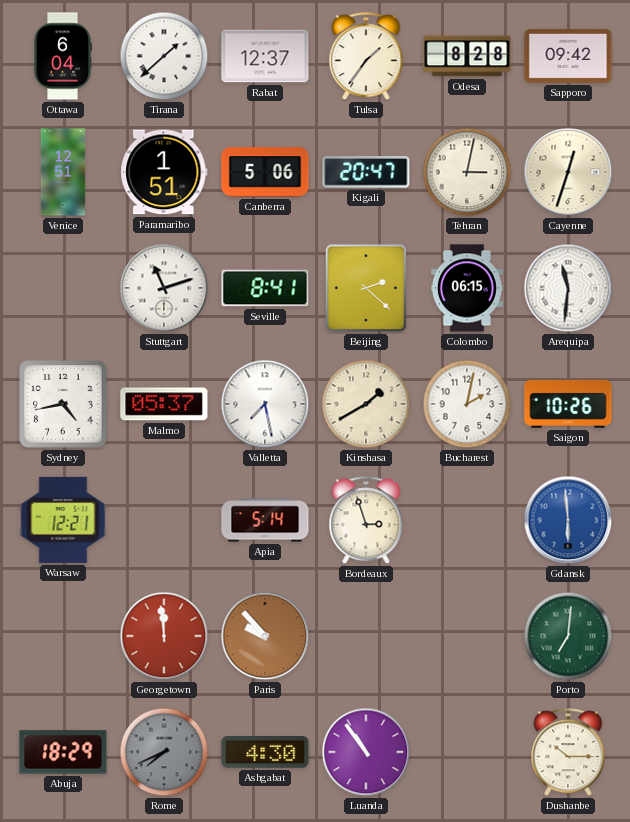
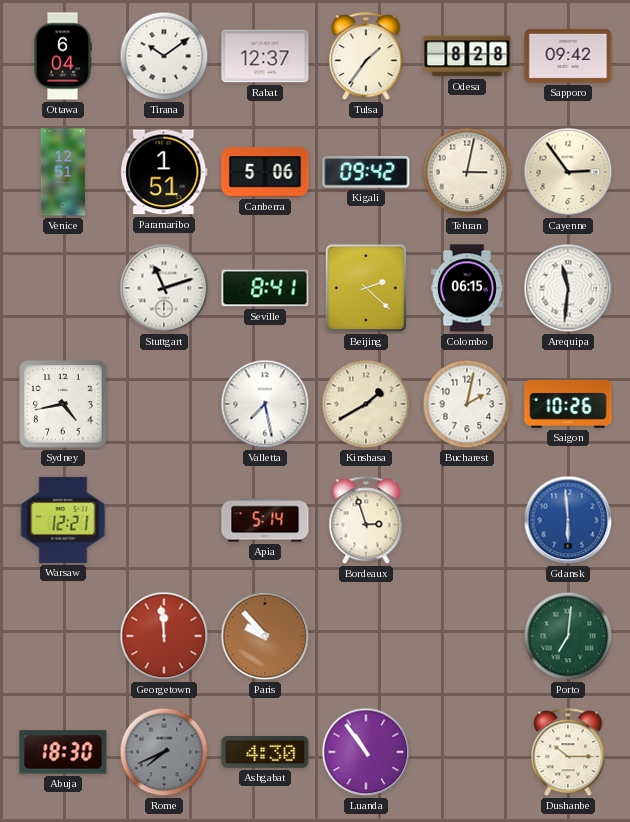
Tirana: 1:38 -> 10:09 (164, 56)
Kigali: 20:47 -> 09:42 (366, 173)
Cayenne: 12:33 -> 2:54 (568, 172)
Malmo: 05:37 -> none (164, 404)
Abuja: 18:29 -> 18:30 (63, 752)
